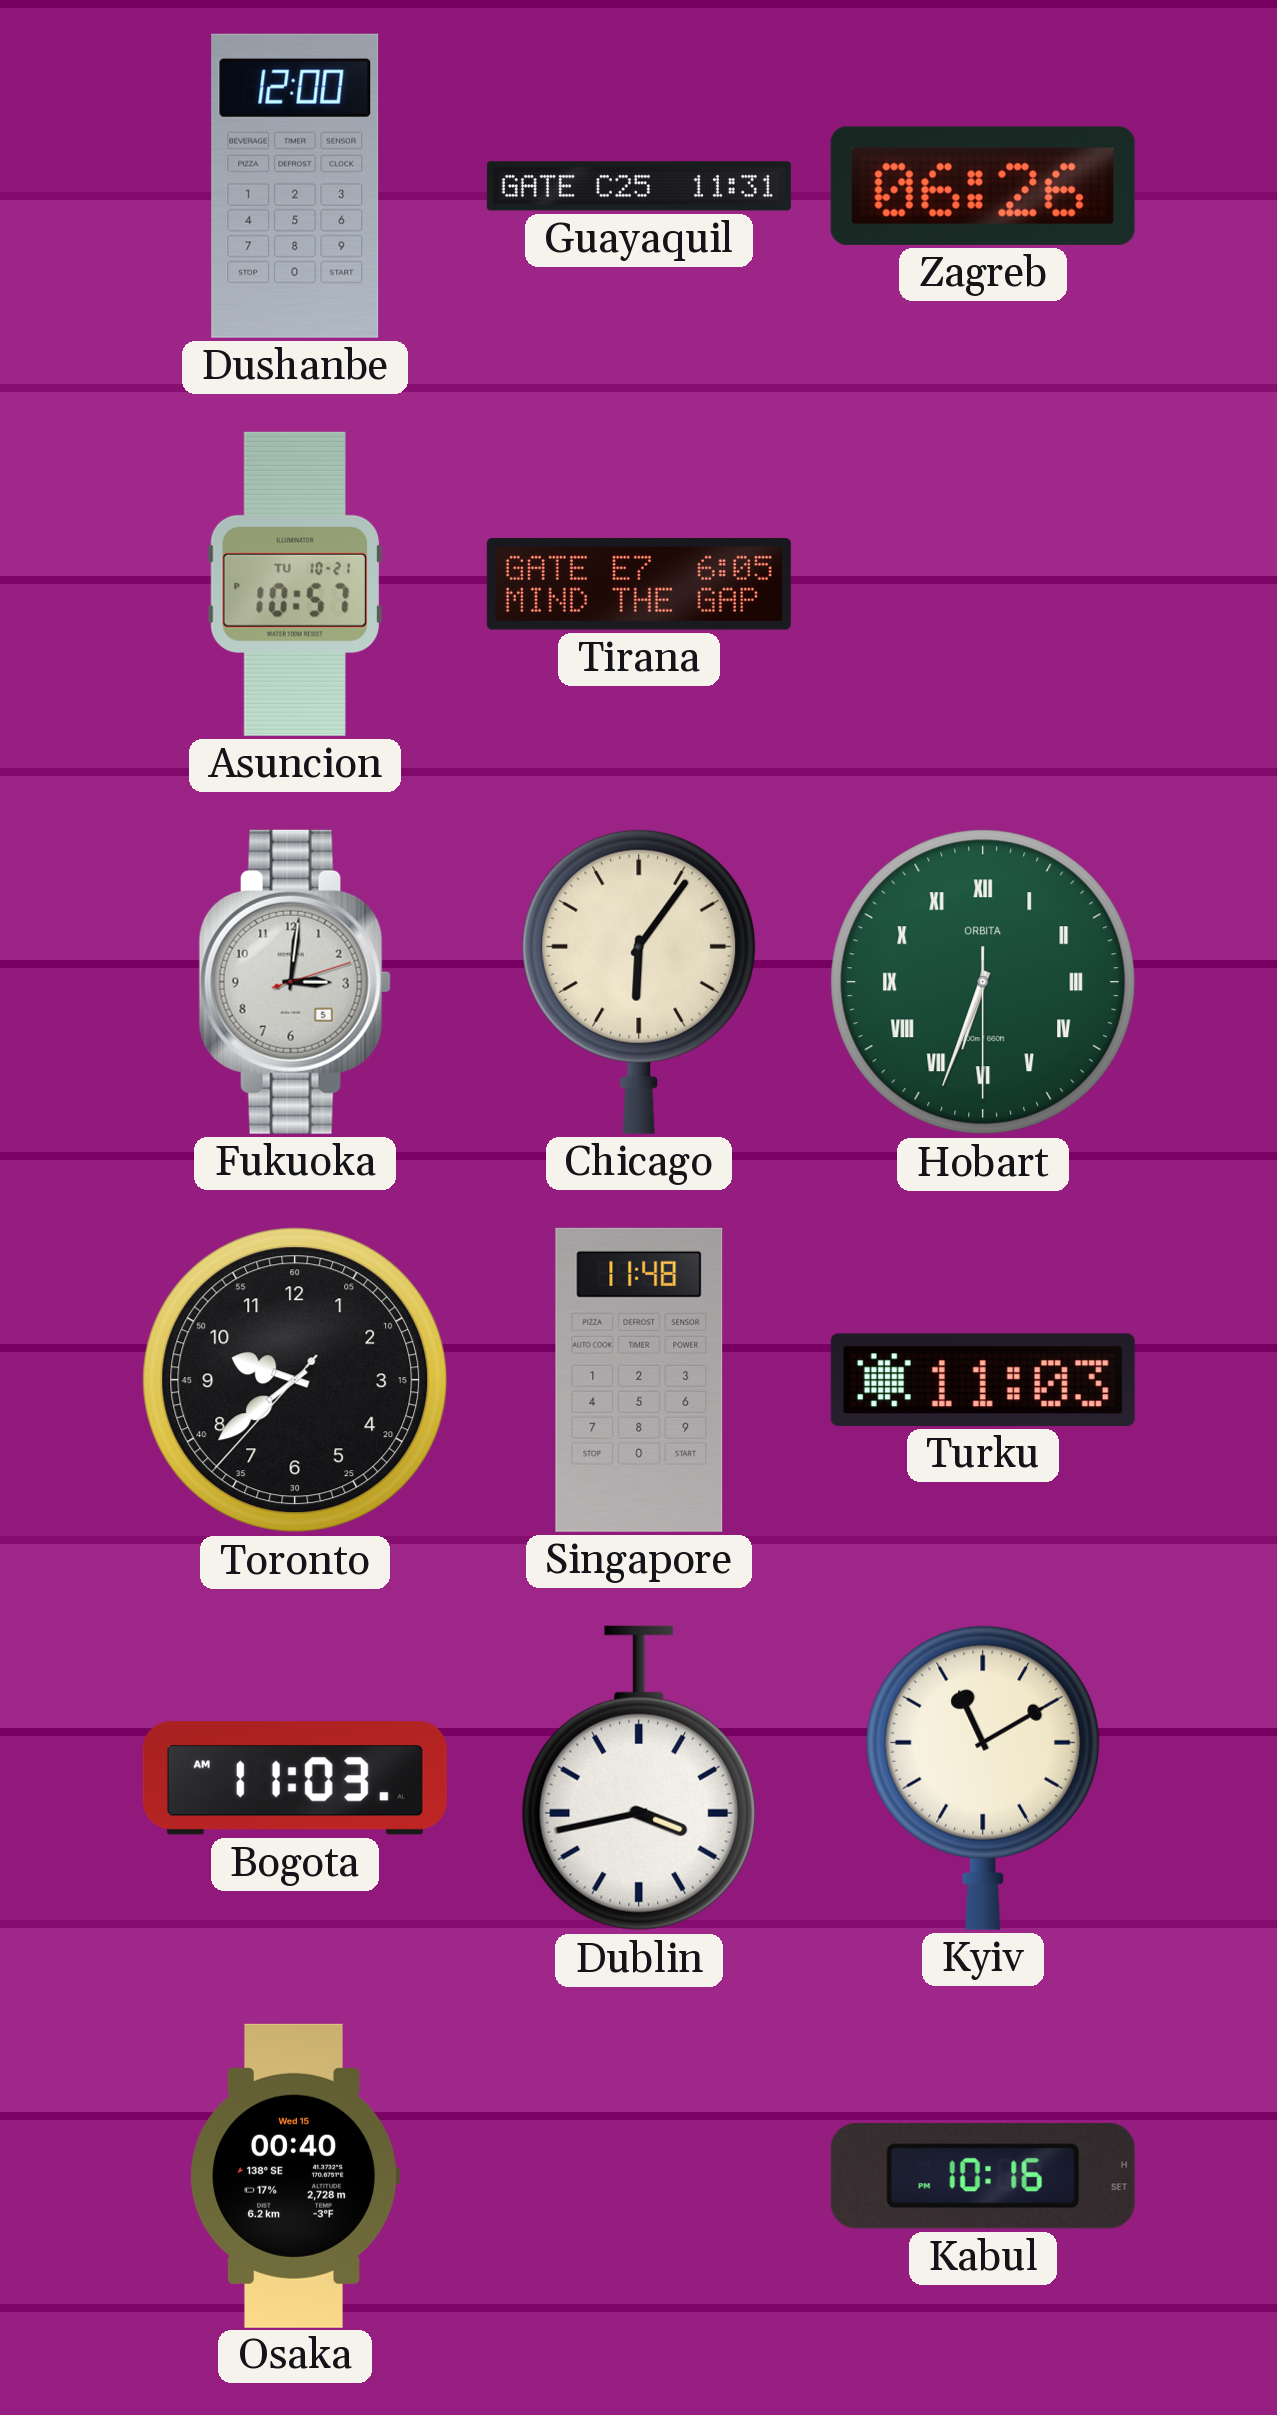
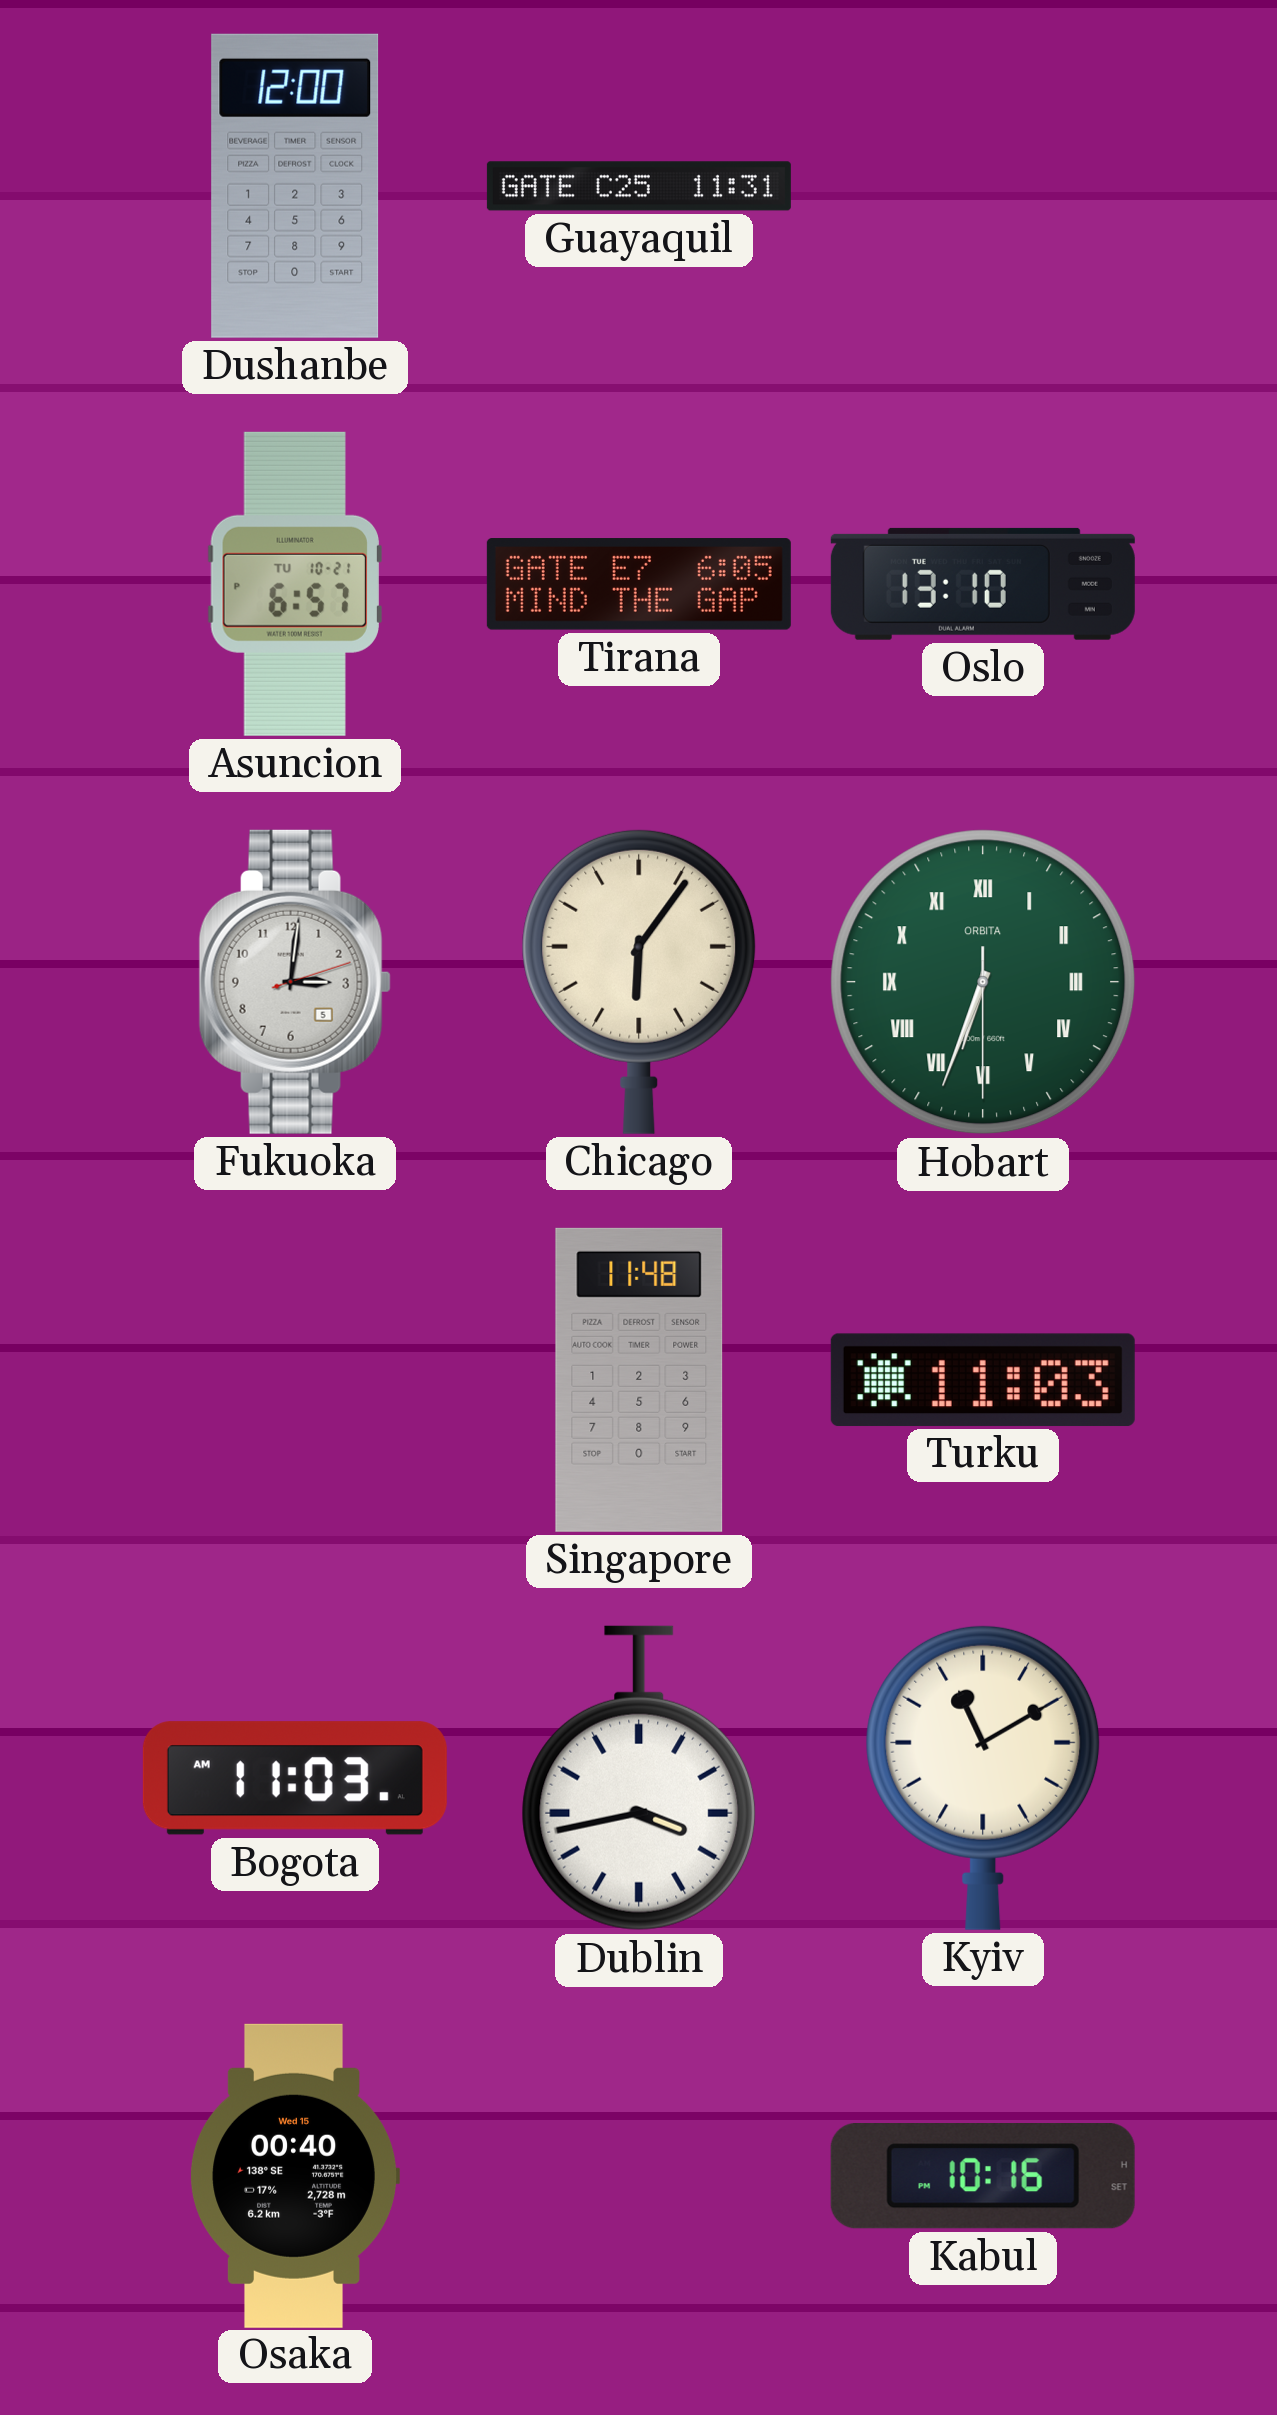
Zagreb: 06:26 -> none (983, 186)
Asuncion: 10:57 -> 6:57 (295, 584)
Oslo: none -> 13:10 (983, 584)
Toronto: 9:38 -> none (295, 1380)
